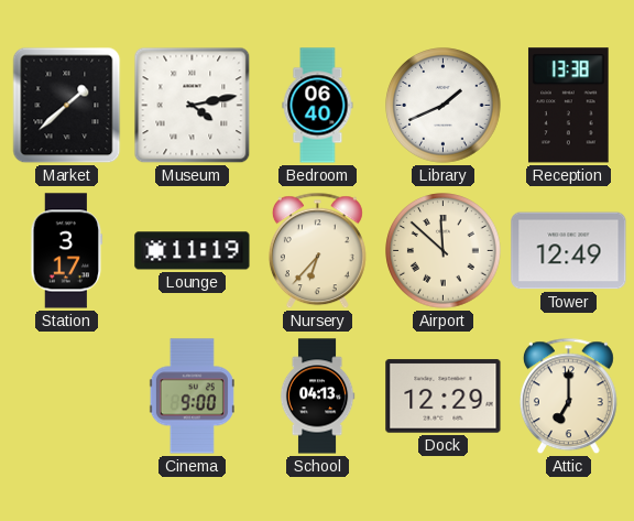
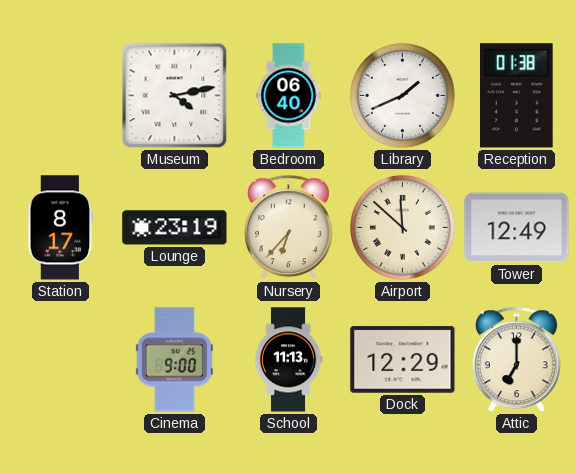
Market: 1:38 -> none (67, 106)
Reception: 13:38 -> 01:38 (517, 96)
Station: 3:17 -> 8:17 (61, 228)
Lounge: 11:19 -> 23:19 (175, 228)
School: 04:13 -> 11:13 (288, 360)
